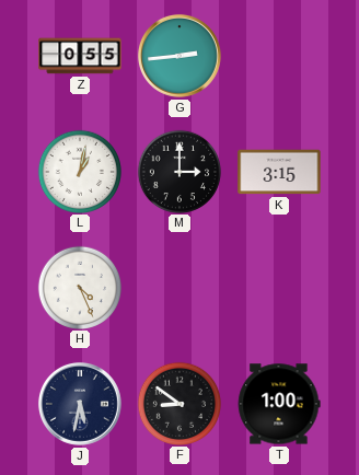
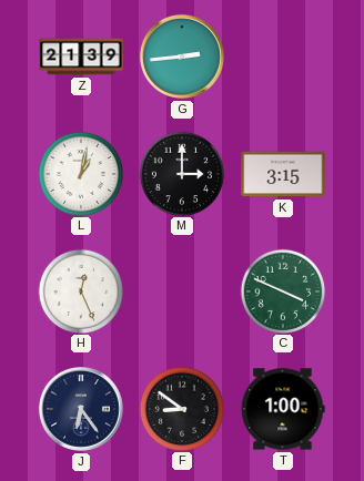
Z: 0:55 -> 21:39 (81, 57)
H: 4:26 -> 12:26 (80, 290)
C: none -> 3:49 (282, 290)
J: 5:32 -> 6:24 (81, 409)
